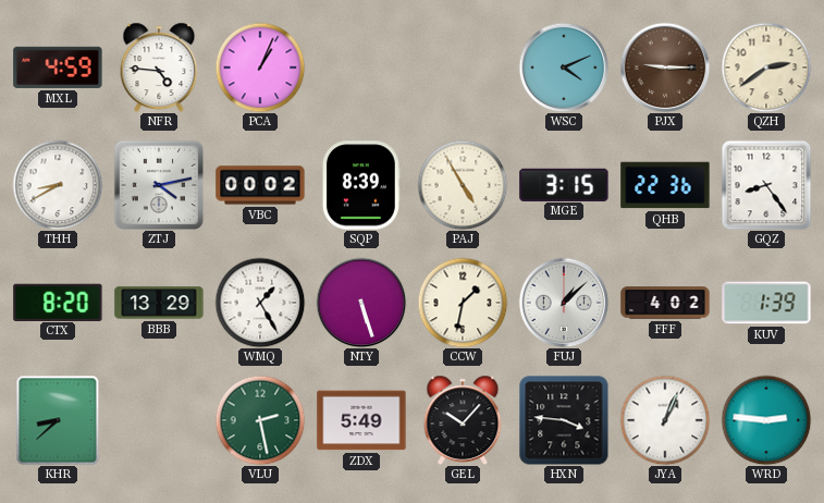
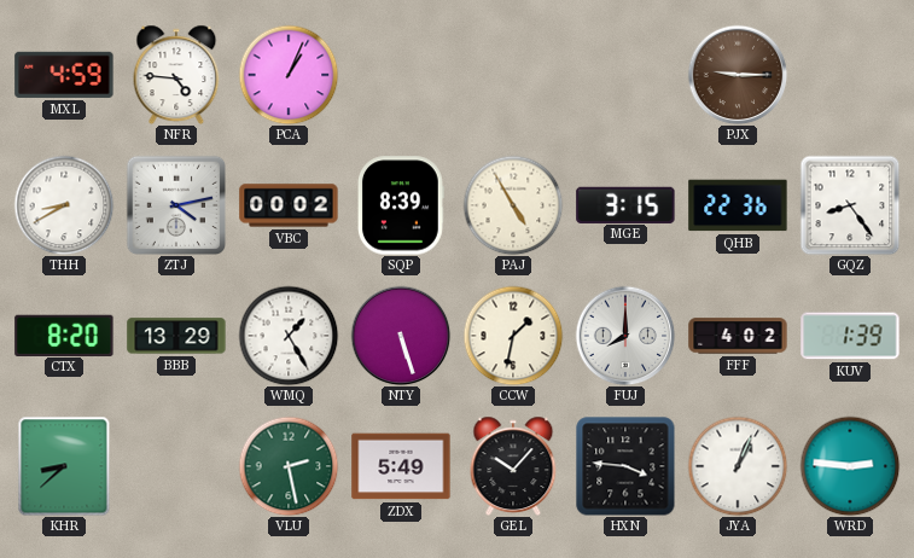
WSC: 4:11 -> none (564, 68)
QZH: 2:39 -> none (766, 68)
FUJ: 1:08 -> 8:00 (625, 336)
